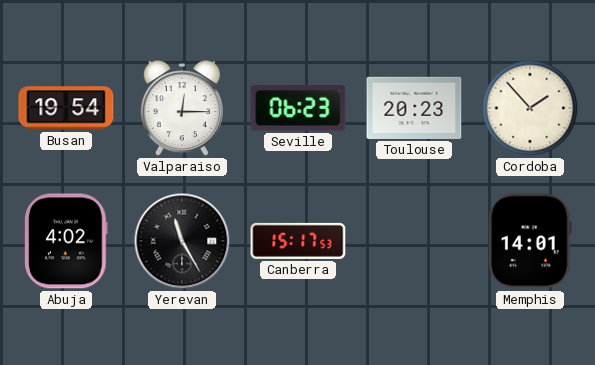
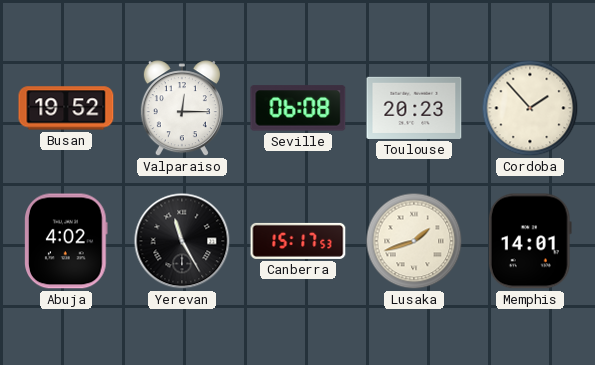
Busan: 19:54 -> 19:52 (66, 108)
Seville: 06:23 -> 06:08 (298, 108)
Lusaka: none -> 1:42 (414, 241)
